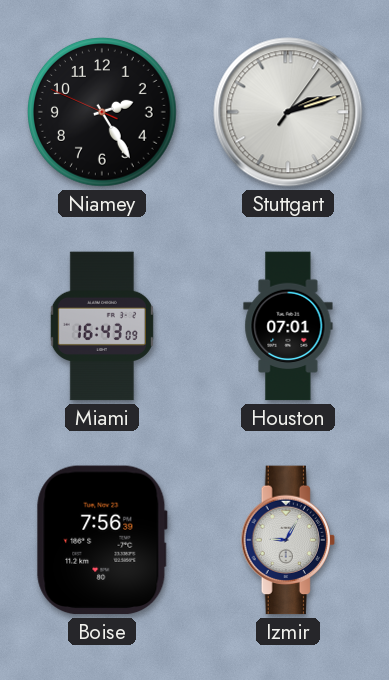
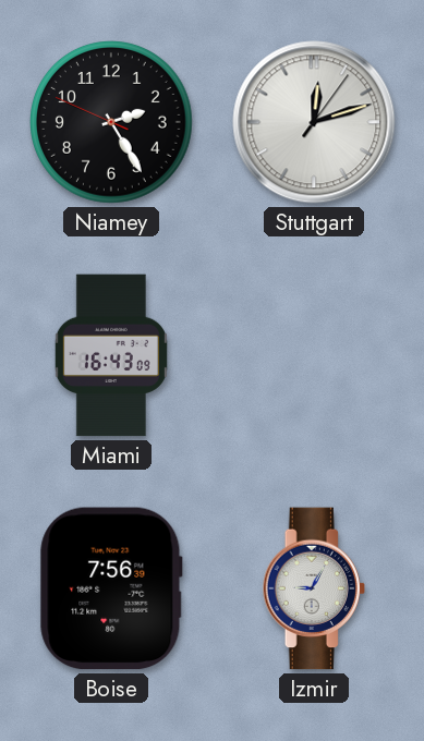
Stuttgart: 2:12 -> 12:12 (314, 122)
Houston: 07:01 -> none (288, 326)
